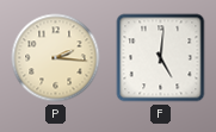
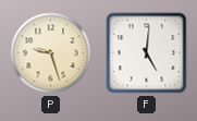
P: 2:16 -> 9:27 (51, 53)
